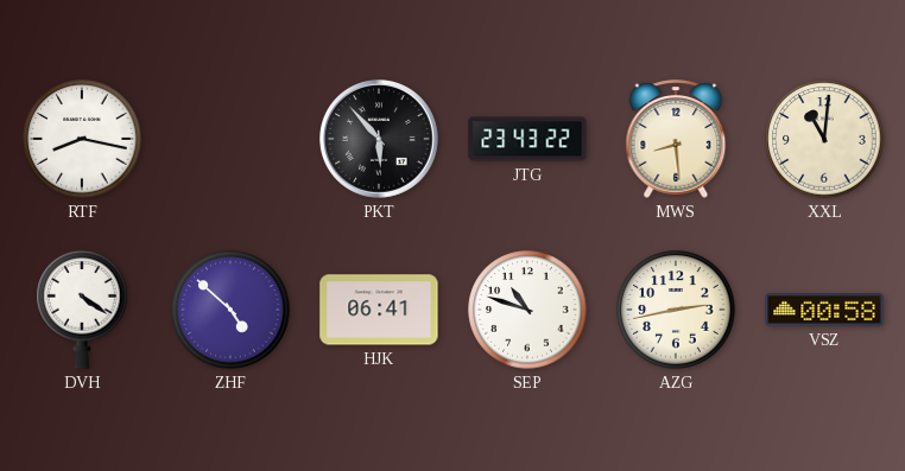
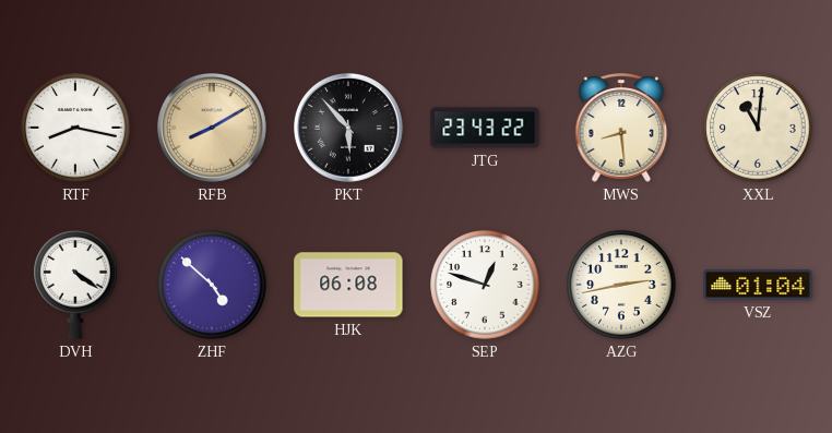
RFB: none -> 8:10 (213, 129)
HJK: 06:41 -> 06:08 (348, 285)
SEP: 10:48 -> 12:48 (485, 285)
VSZ: 00:58 -> 01:04 (758, 285)
